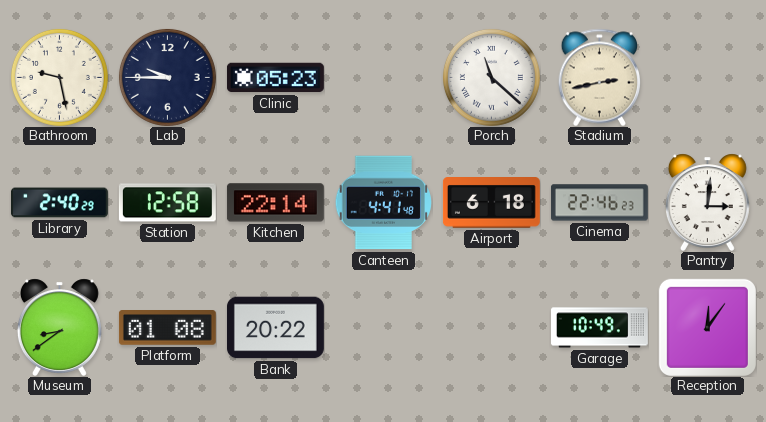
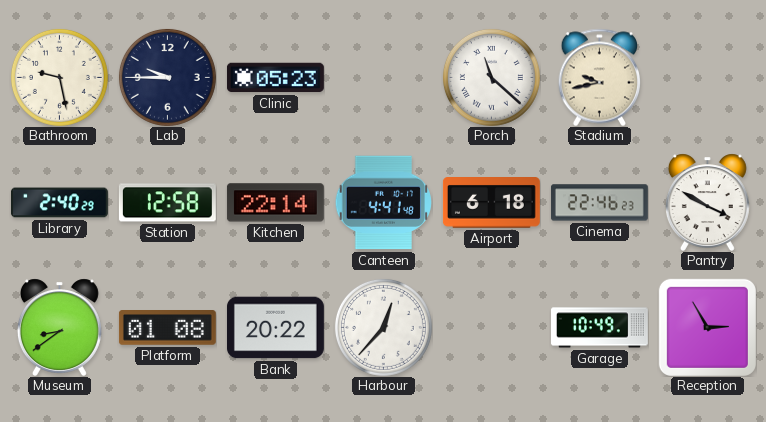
Stadium: 2:43 -> 9:43 (599, 77)
Pantry: 3:01 -> 3:50 (707, 202)
Harbour: none -> 12:37 (383, 327)
Reception: 12:06 -> 2:55 (707, 327)
